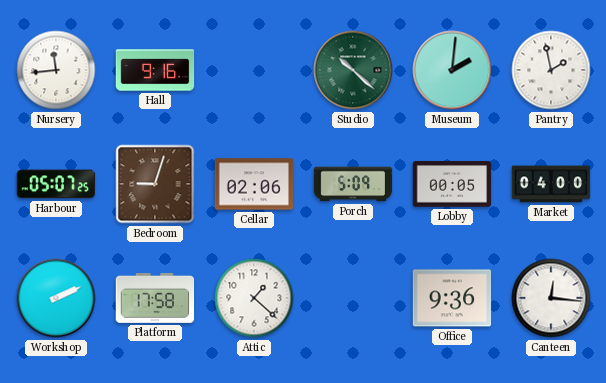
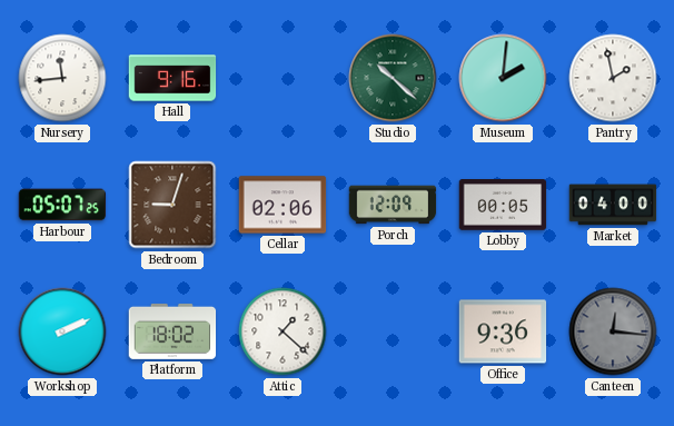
Porch: 5:09 -> 12:09 (393, 205)
Platform: 17:58 -> 18:02 (172, 331)
Canteen dial: white -> grey (613, 331)
